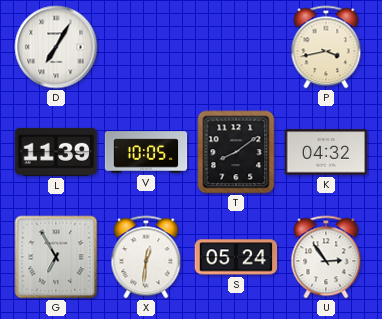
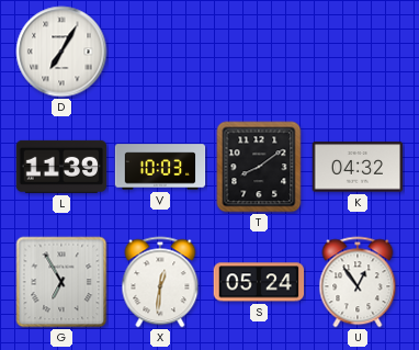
P: 3:43 -> none (326, 47)
V: 10:05 -> 10:03 (160, 167)
U: 2:54 -> 12:54 (358, 282)
